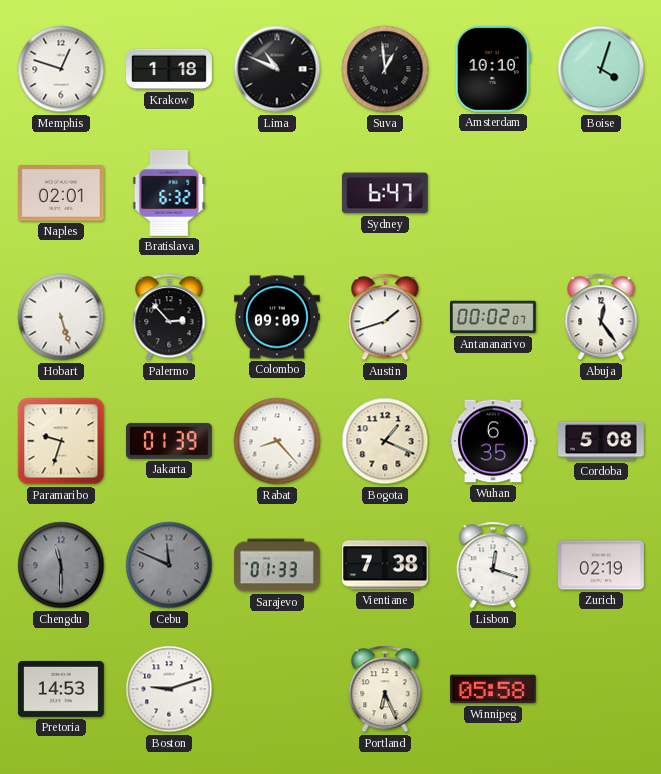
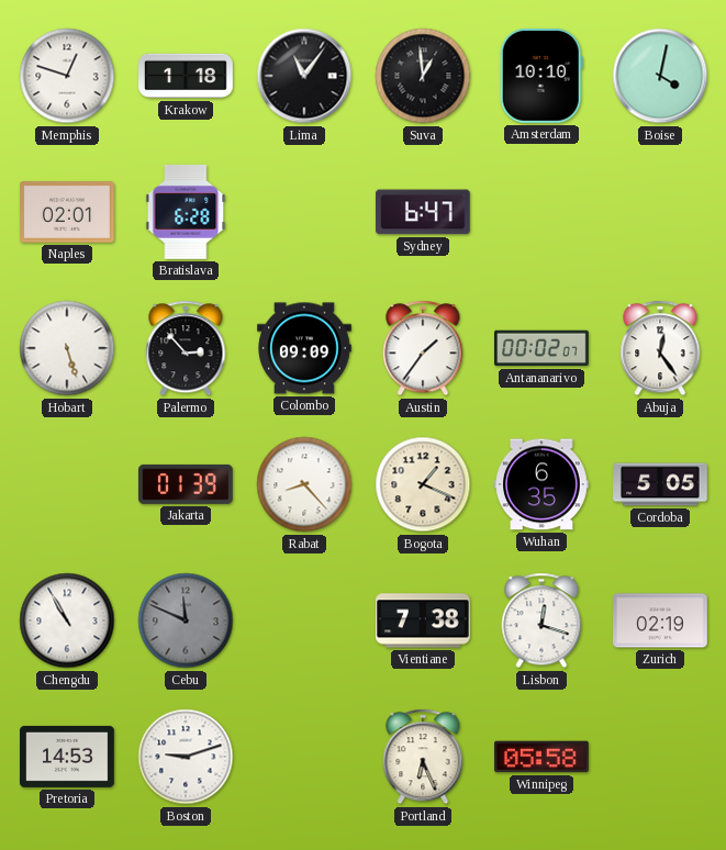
Lima: 10:49 -> 11:06 (304, 76)
Boise: 4:03 -> 4:02 (660, 76)
Bratislava: 6:32 -> 6:28 (186, 212)
Austin: 1:42 -> 1:36 (423, 348)
Paramaribo: 9:33 -> none (61, 441)
Cordoba: 5:08 -> 5:05 (660, 484)
Chengdu: 11:30 -> 10:55 (67, 620)
Chengdu dial: grey -> white (67, 620)
Sarajevo: 01:33 -> none (277, 565)
